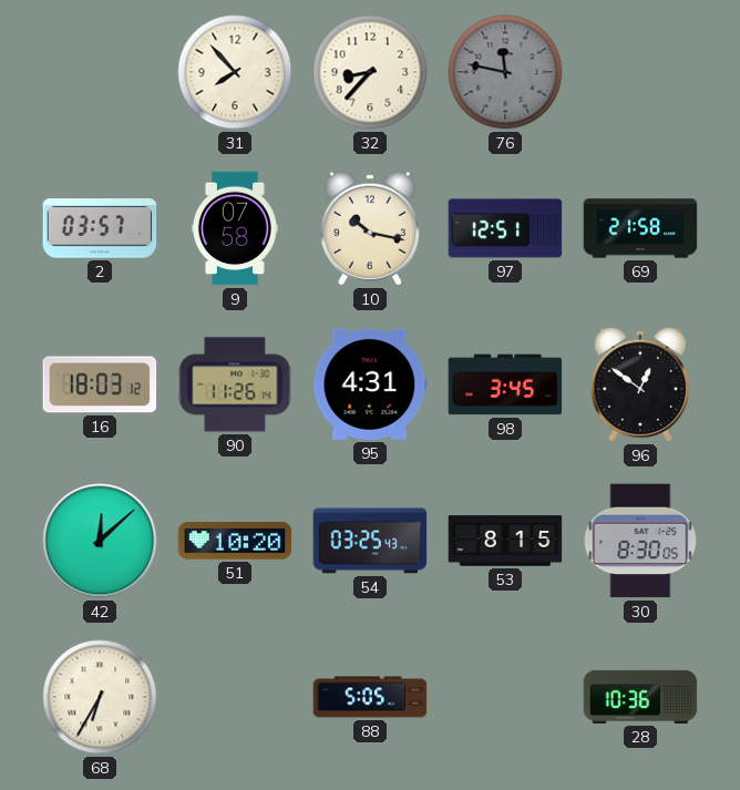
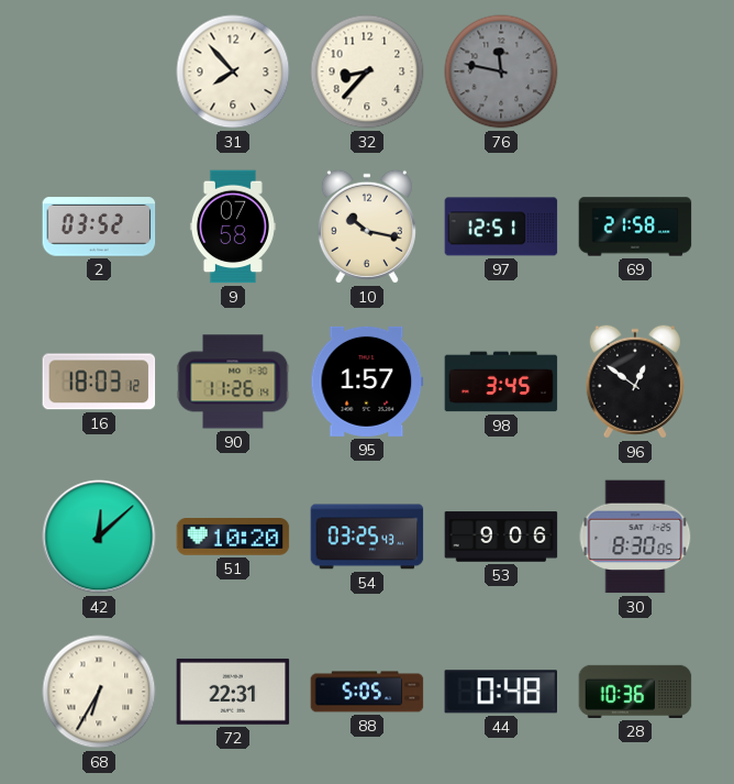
2: 03:57 -> 03:52 (99, 227)
95: 4:31 -> 1:57 (367, 382)
53: 8:15 -> 9:06 (501, 537)
72: none -> 22:31 (233, 692)
44: none -> 0:48 (501, 692)
